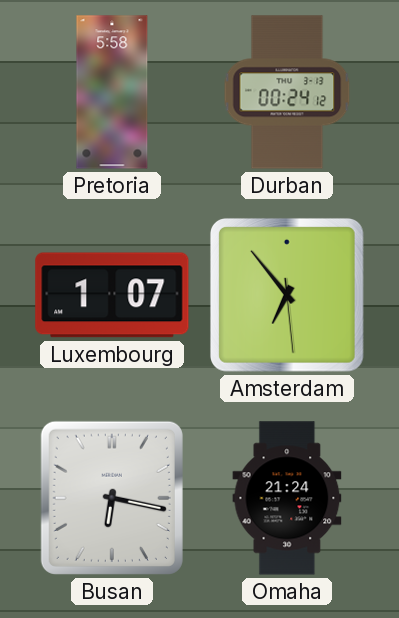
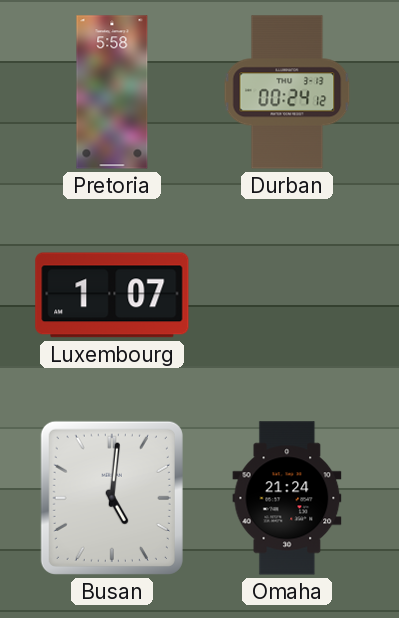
Amsterdam: 6:53 -> none (287, 295)
Busan: 6:17 -> 5:01 (112, 498)
